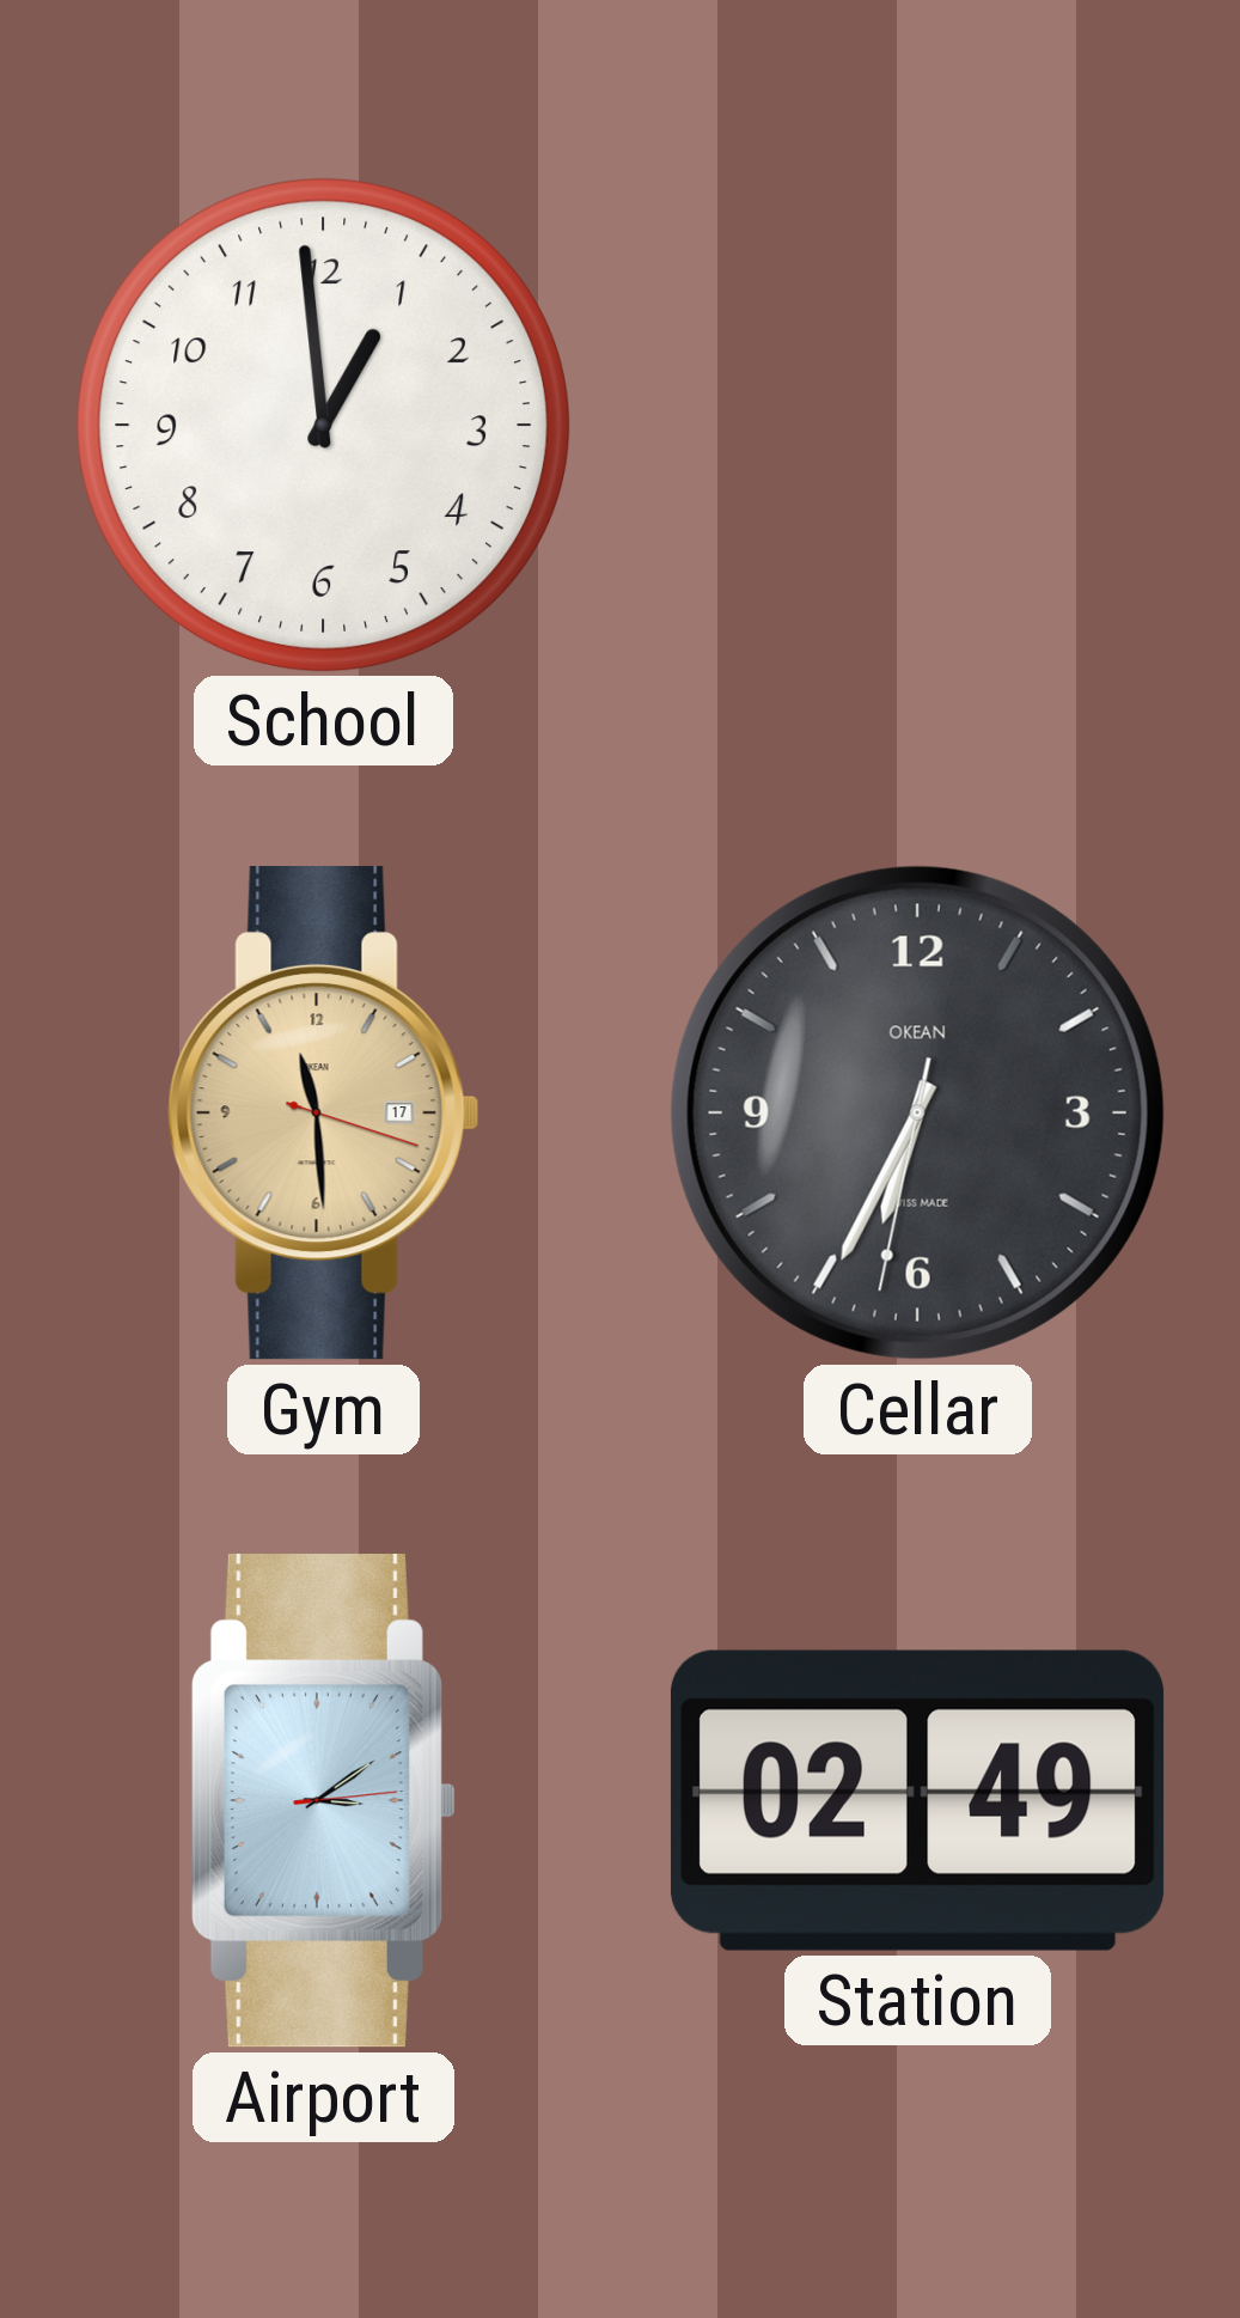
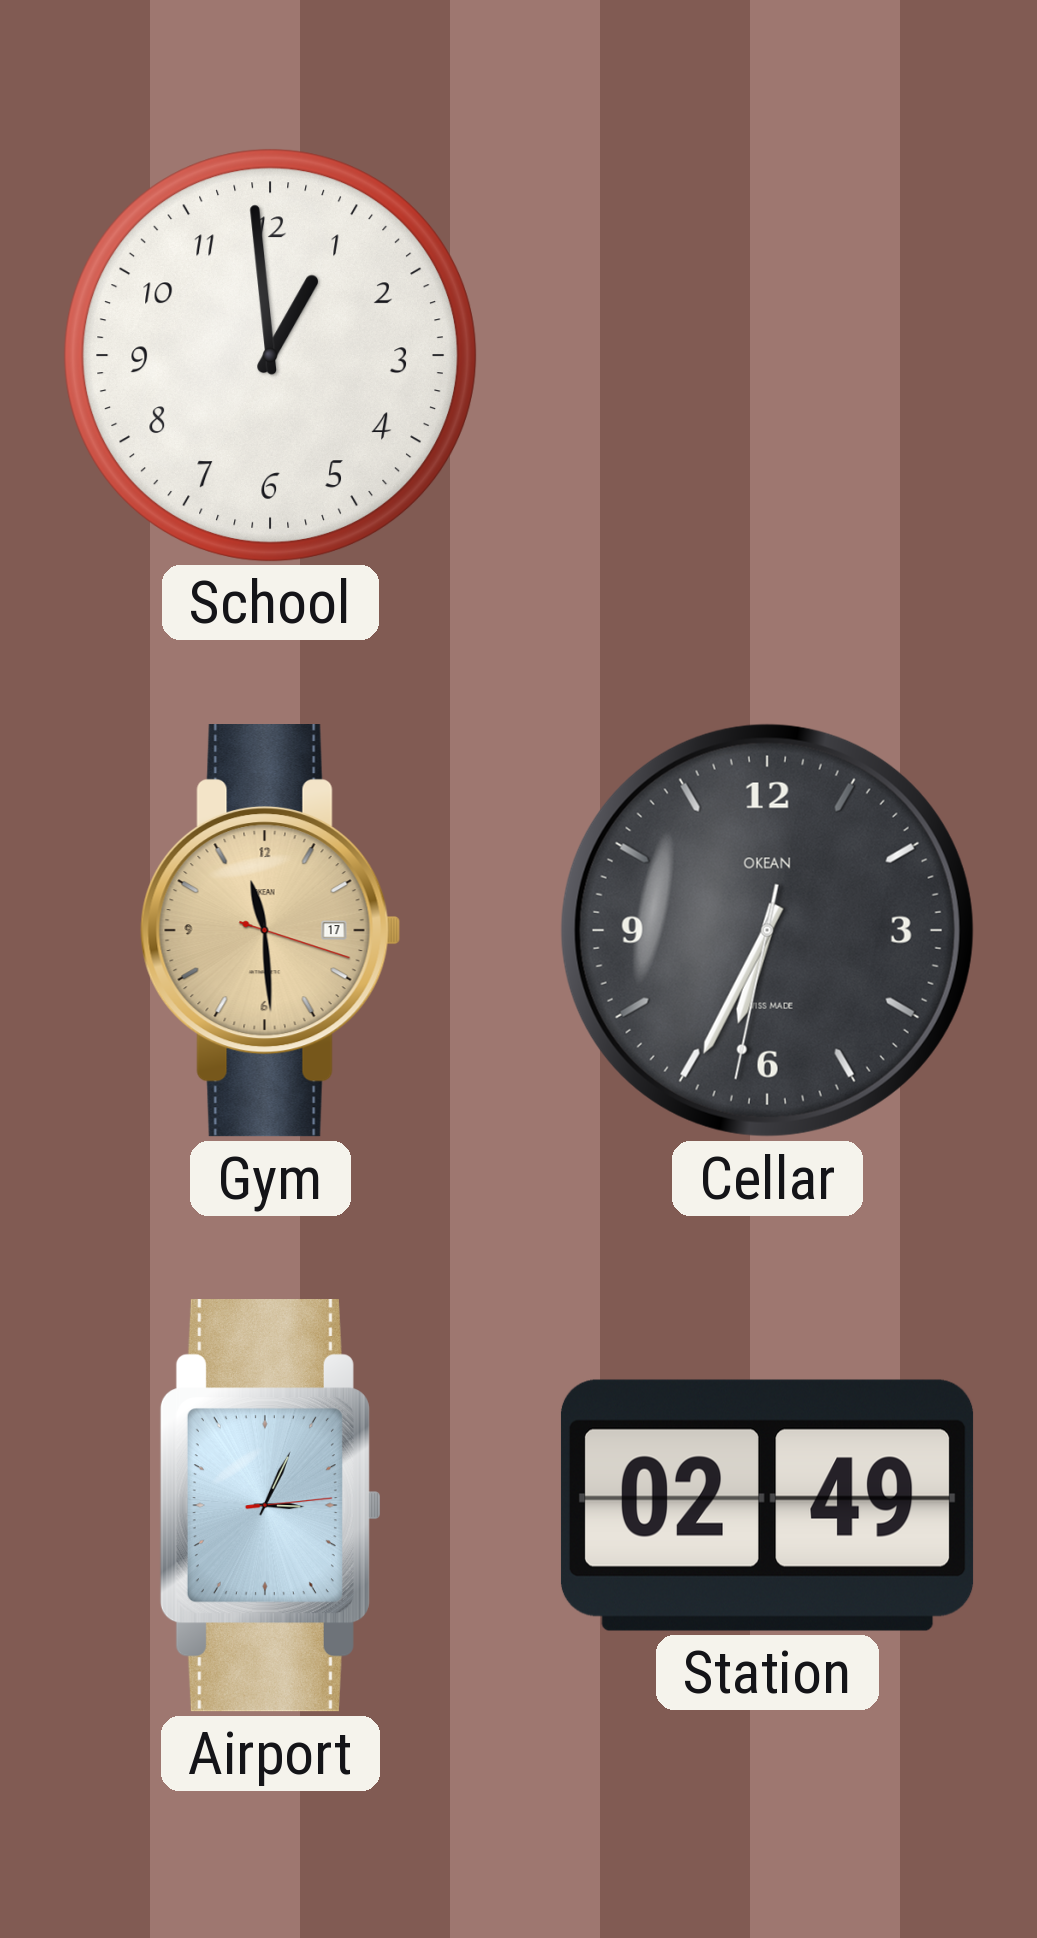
Airport: 3:09 -> 3:04 (270, 1506)
